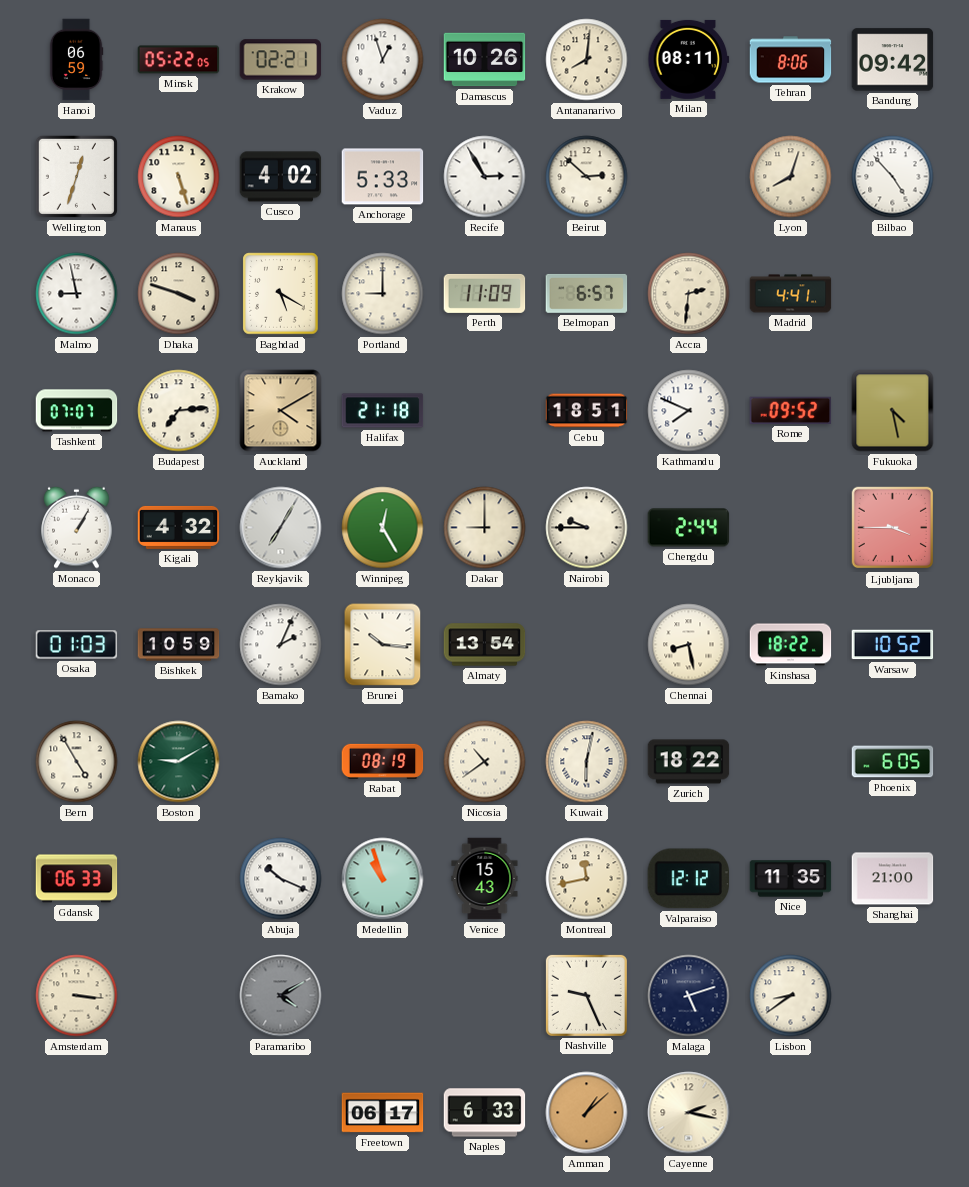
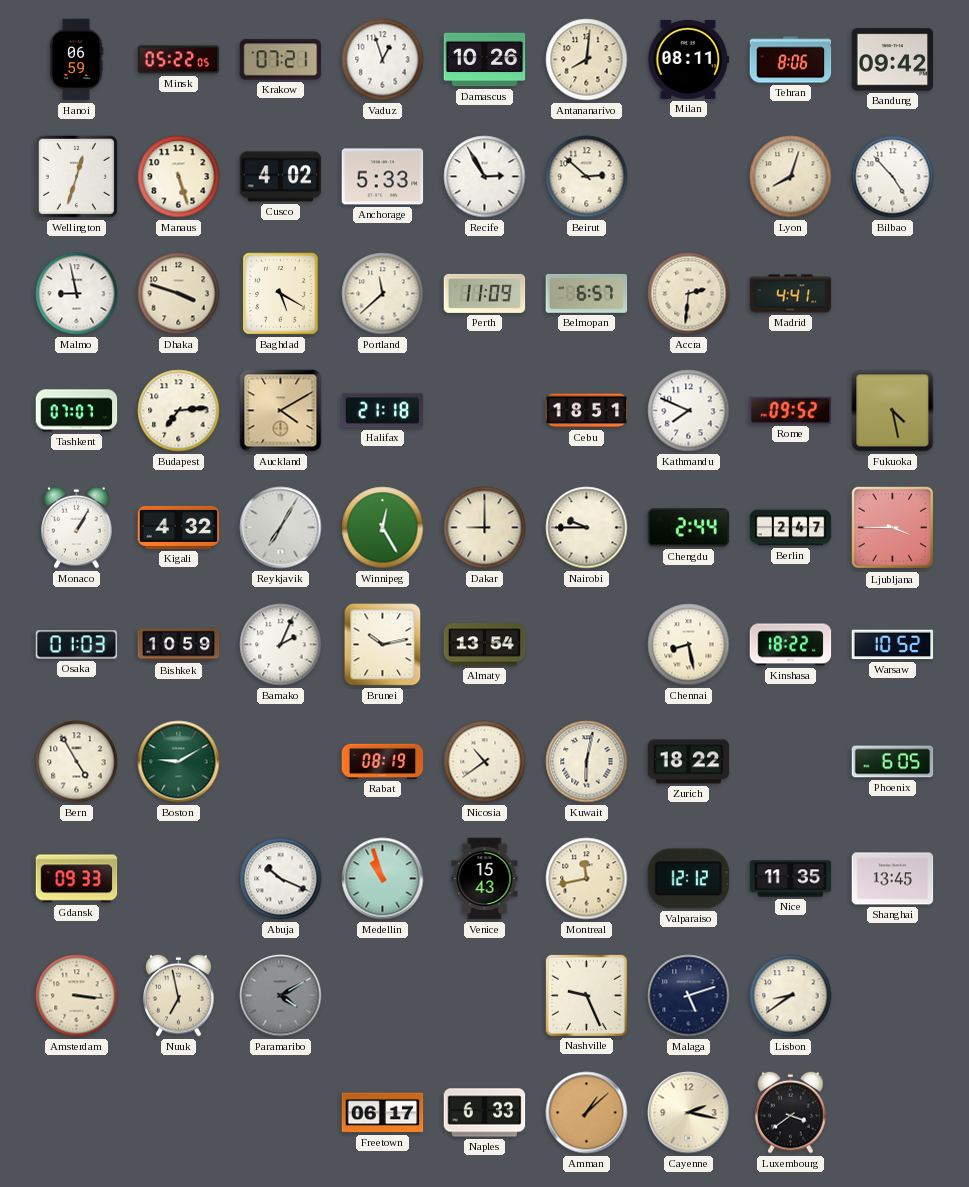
Krakow: 02:21 -> 07:21 (281, 60)
Portland: 9:00 -> 11:38 (383, 294)
Berlin: none -> 2:47 (791, 528)
Brunei: 10:16 -> 10:13 (383, 645)
Gdansk: 06:33 -> 09:33 (77, 879)
Shanghai: 21:00 -> 13:45 (893, 879)
Nuuk: none -> 6:58 (179, 995)
Luxembourg: none -> 3:39 (791, 1112)
